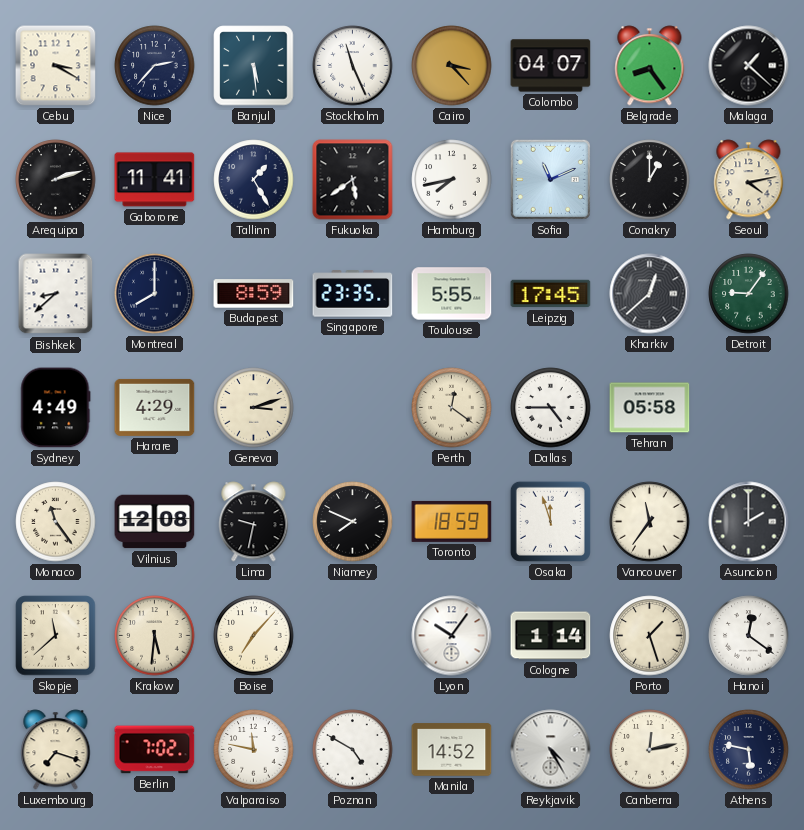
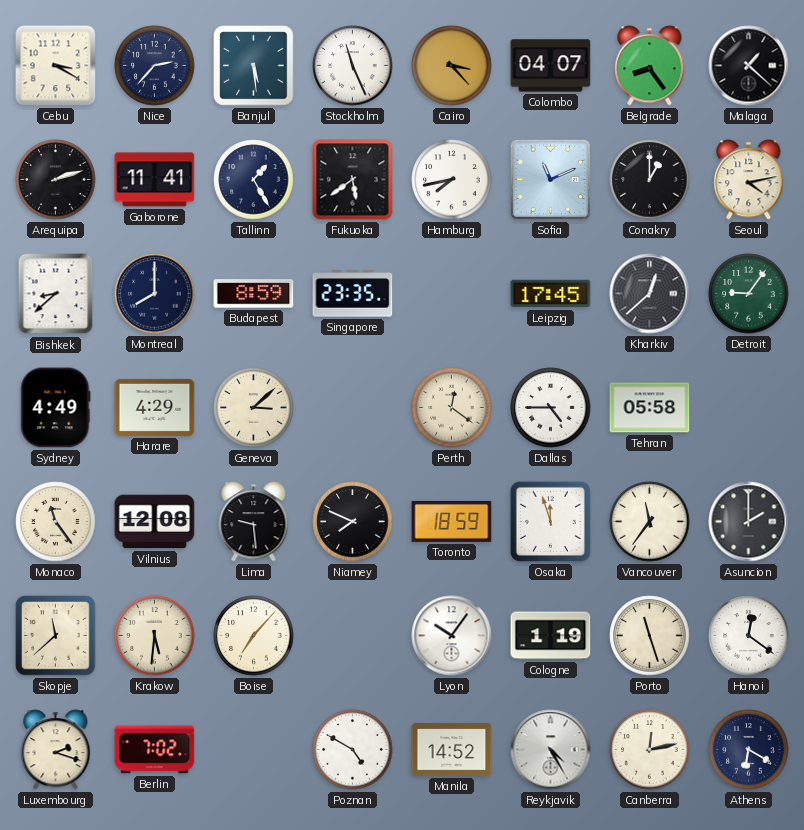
Toulouse: 5:55 -> none (452, 294)
Geneva: 3:12 -> 3:08 (254, 408)
Lima: 9:32 -> 9:29 (254, 522)
Cologne: 1:14 -> 1:19 (551, 636)
Porto: 1:27 -> 11:27 (650, 636)
Luxembourg: 7:18 -> 2:18 (56, 750)
Valparaiso: 11:47 -> none (254, 750)
Athens: 5:47 -> 6:20 (749, 750)
